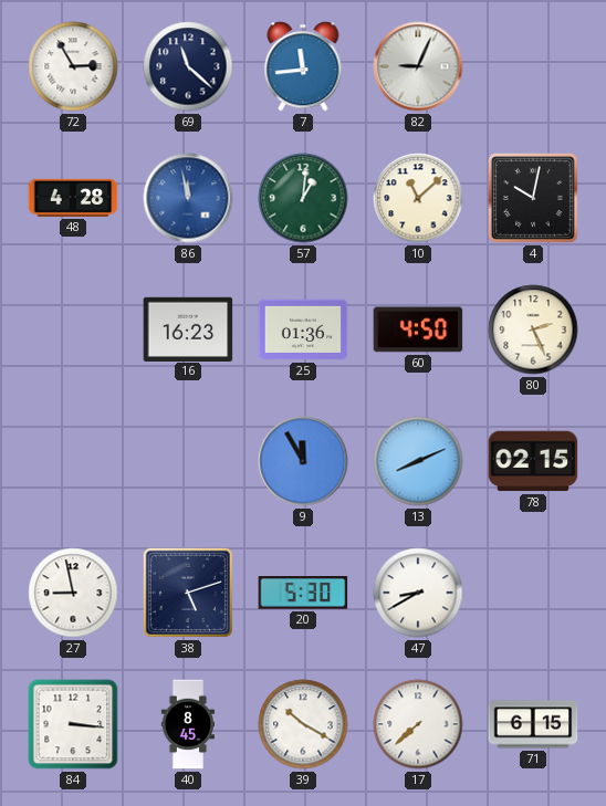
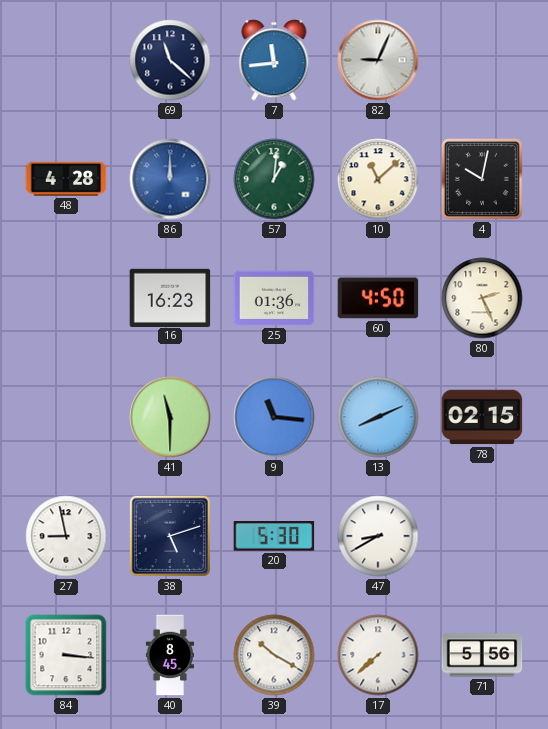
72: 2:55 -> none (73, 66)
86: 11:58 -> 12:00 (170, 179)
41: none -> 11:30 (170, 417)
9: 11:55 -> 11:16 (274, 417)
71: 6:15 -> 5:56 (482, 655)
